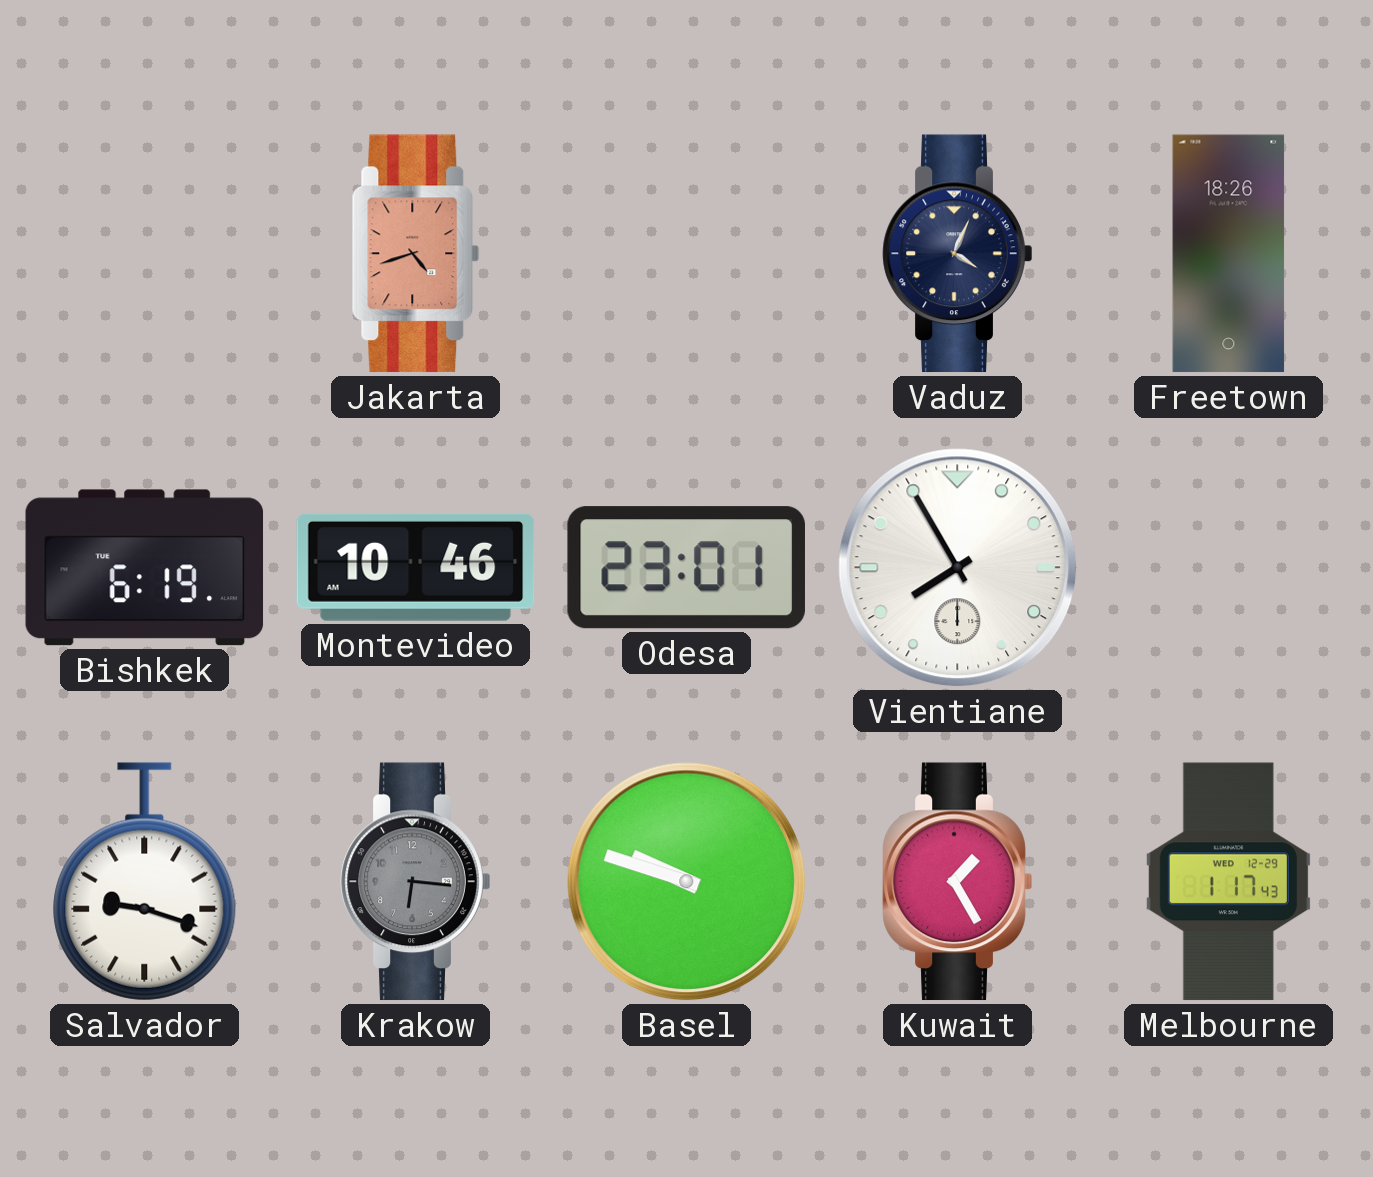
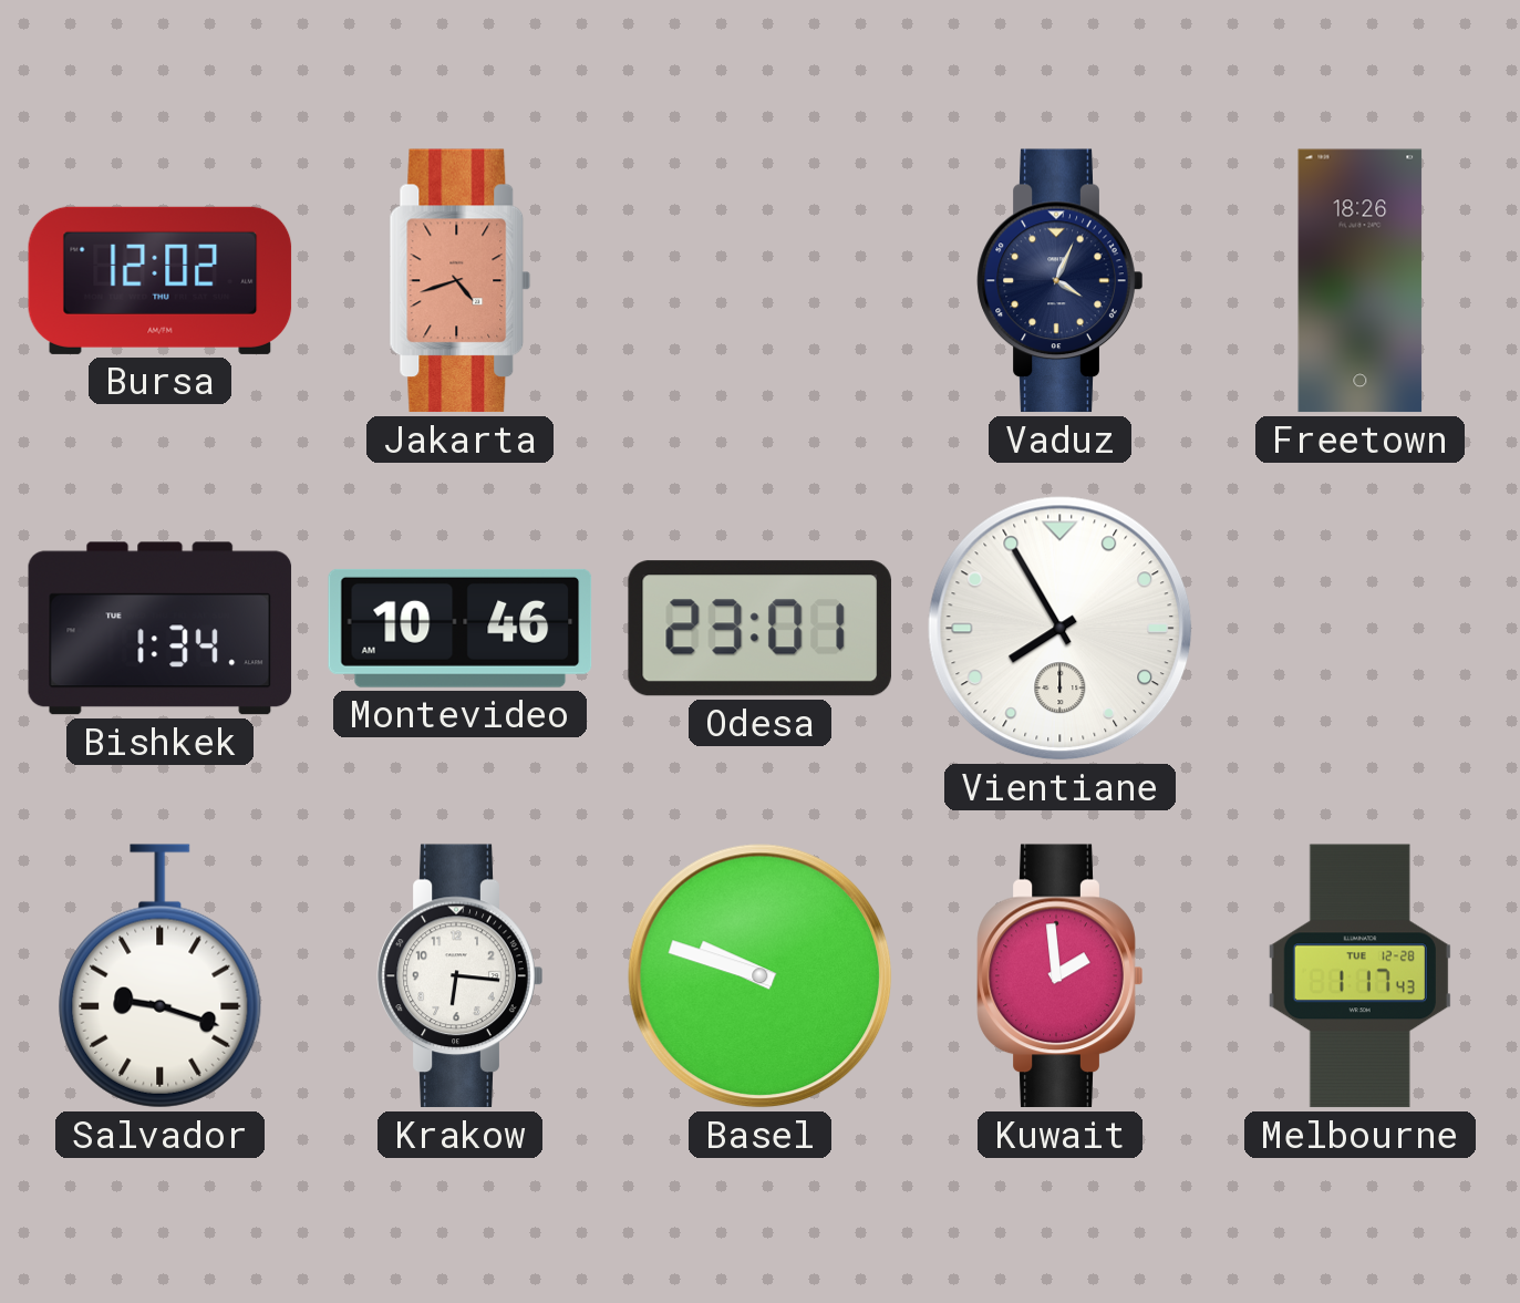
Bursa: none -> 12:02 (161, 280)
Bishkek: 6:19 -> 1:34 (161, 629)
Krakow dial: grey -> white (461, 976)
Kuwait: 1:25 -> 1:59 (1061, 976)
Melbourne date: WED 12-29 -> TUE 12-28 (1359, 976)
